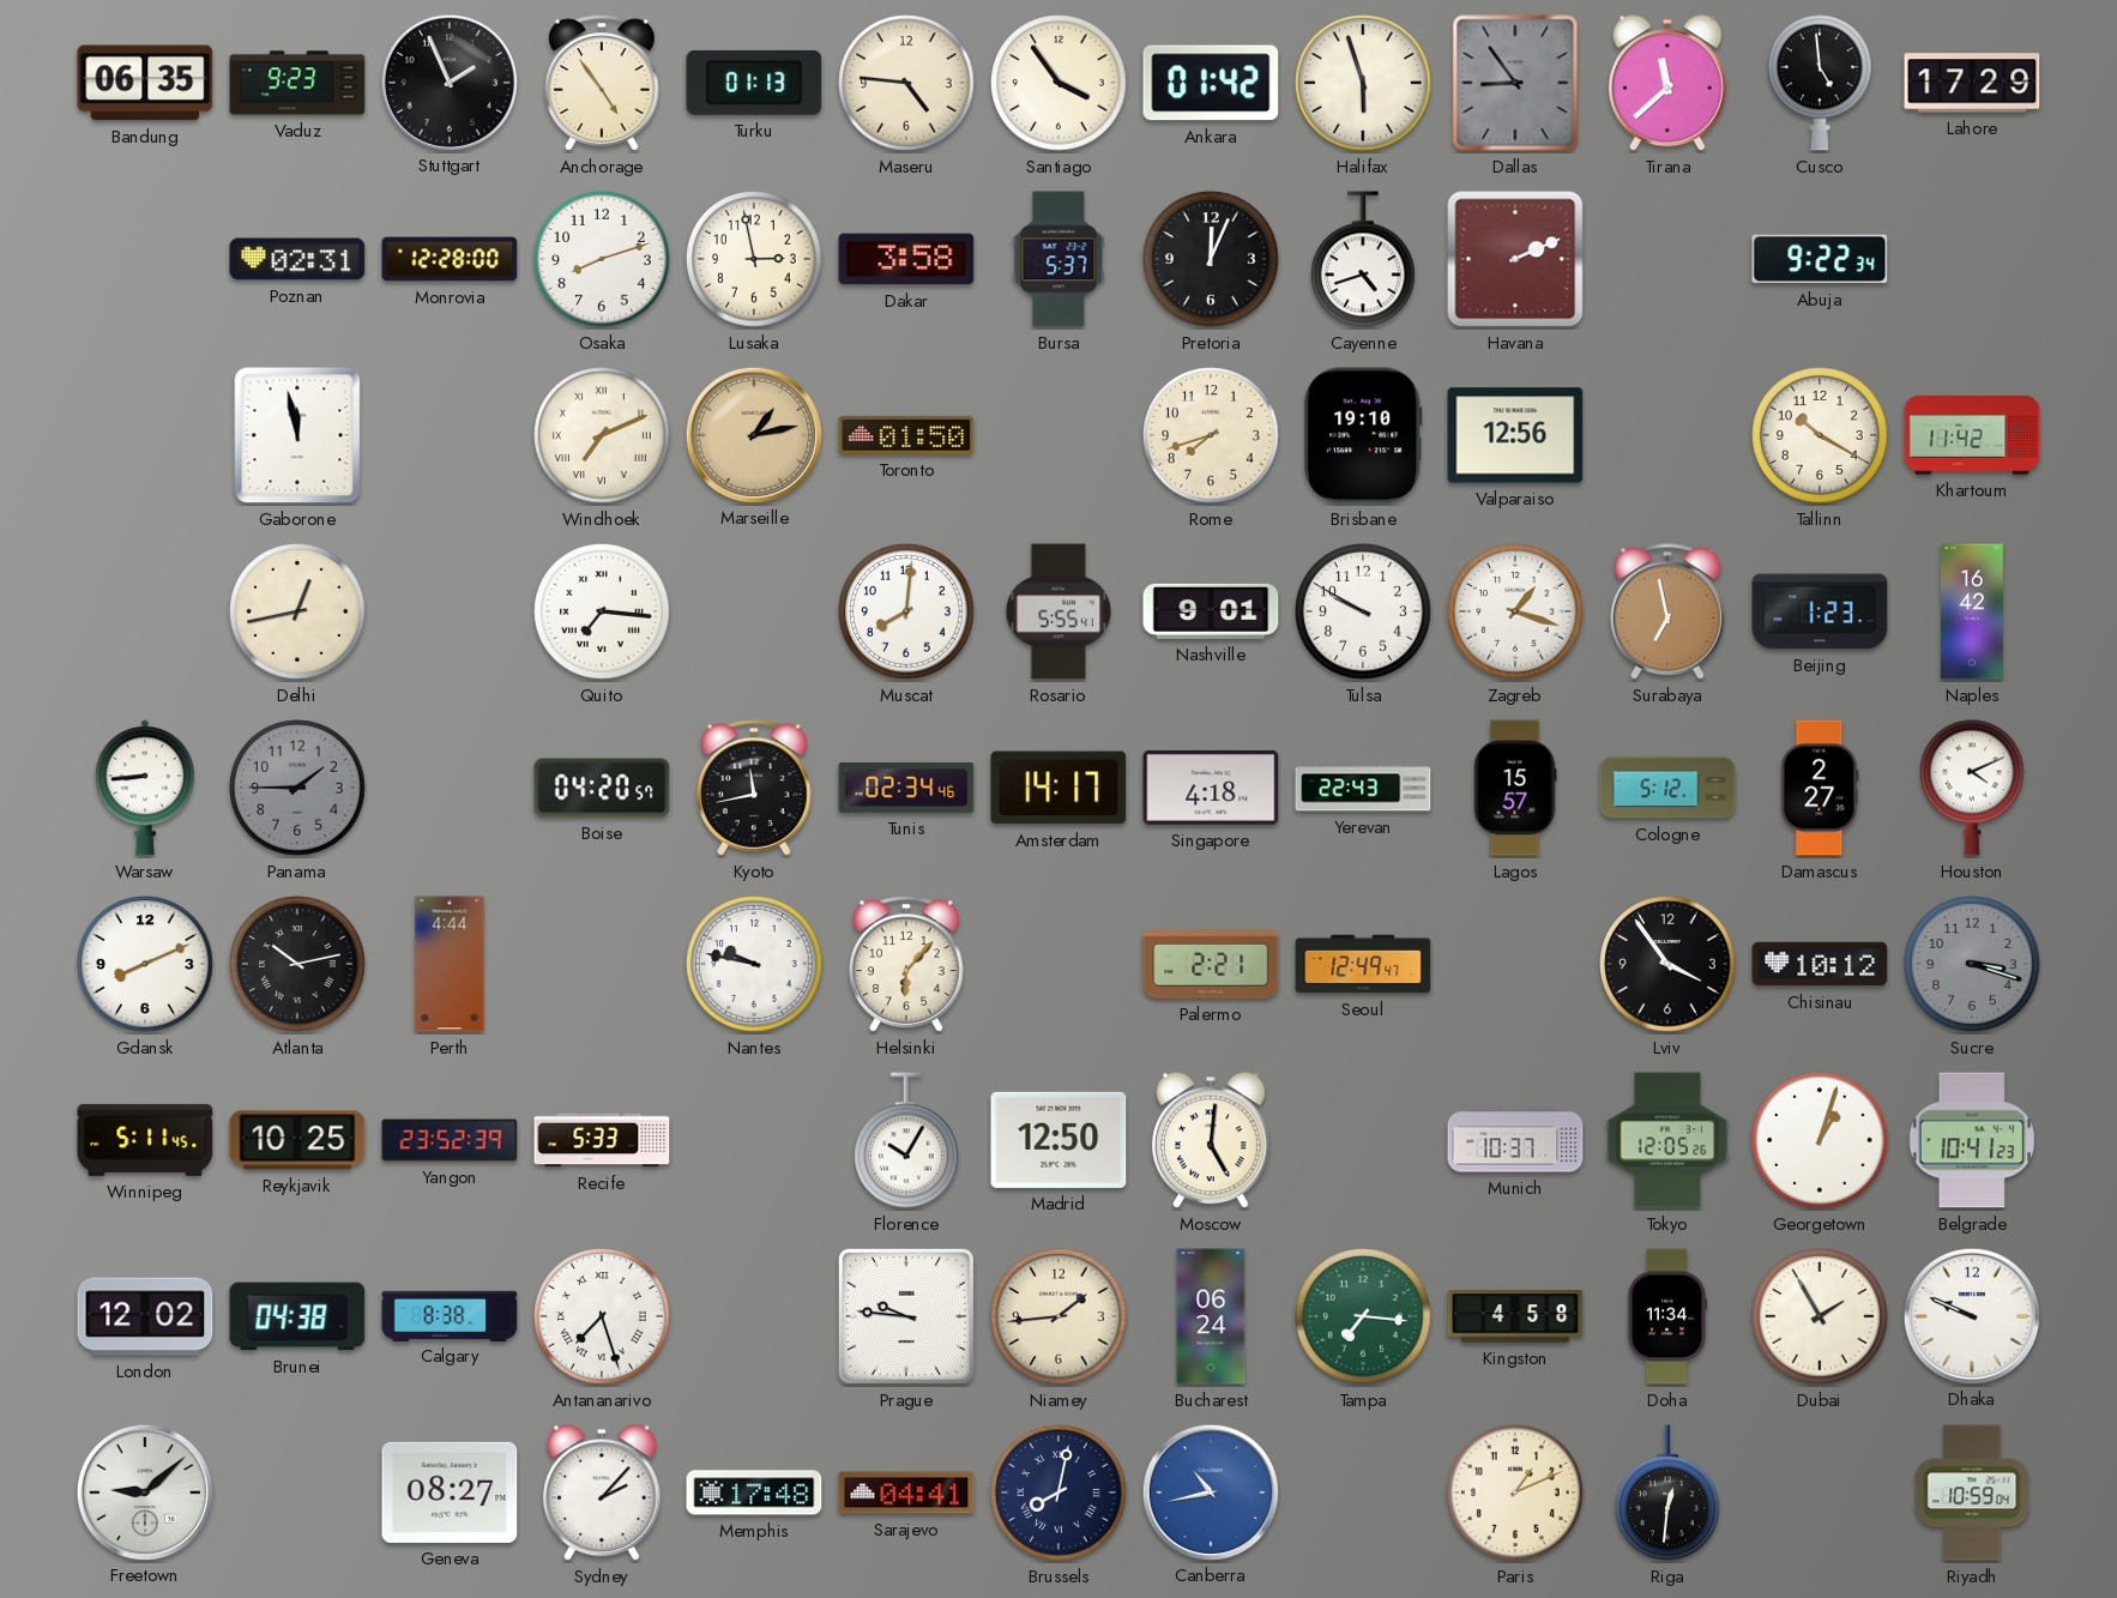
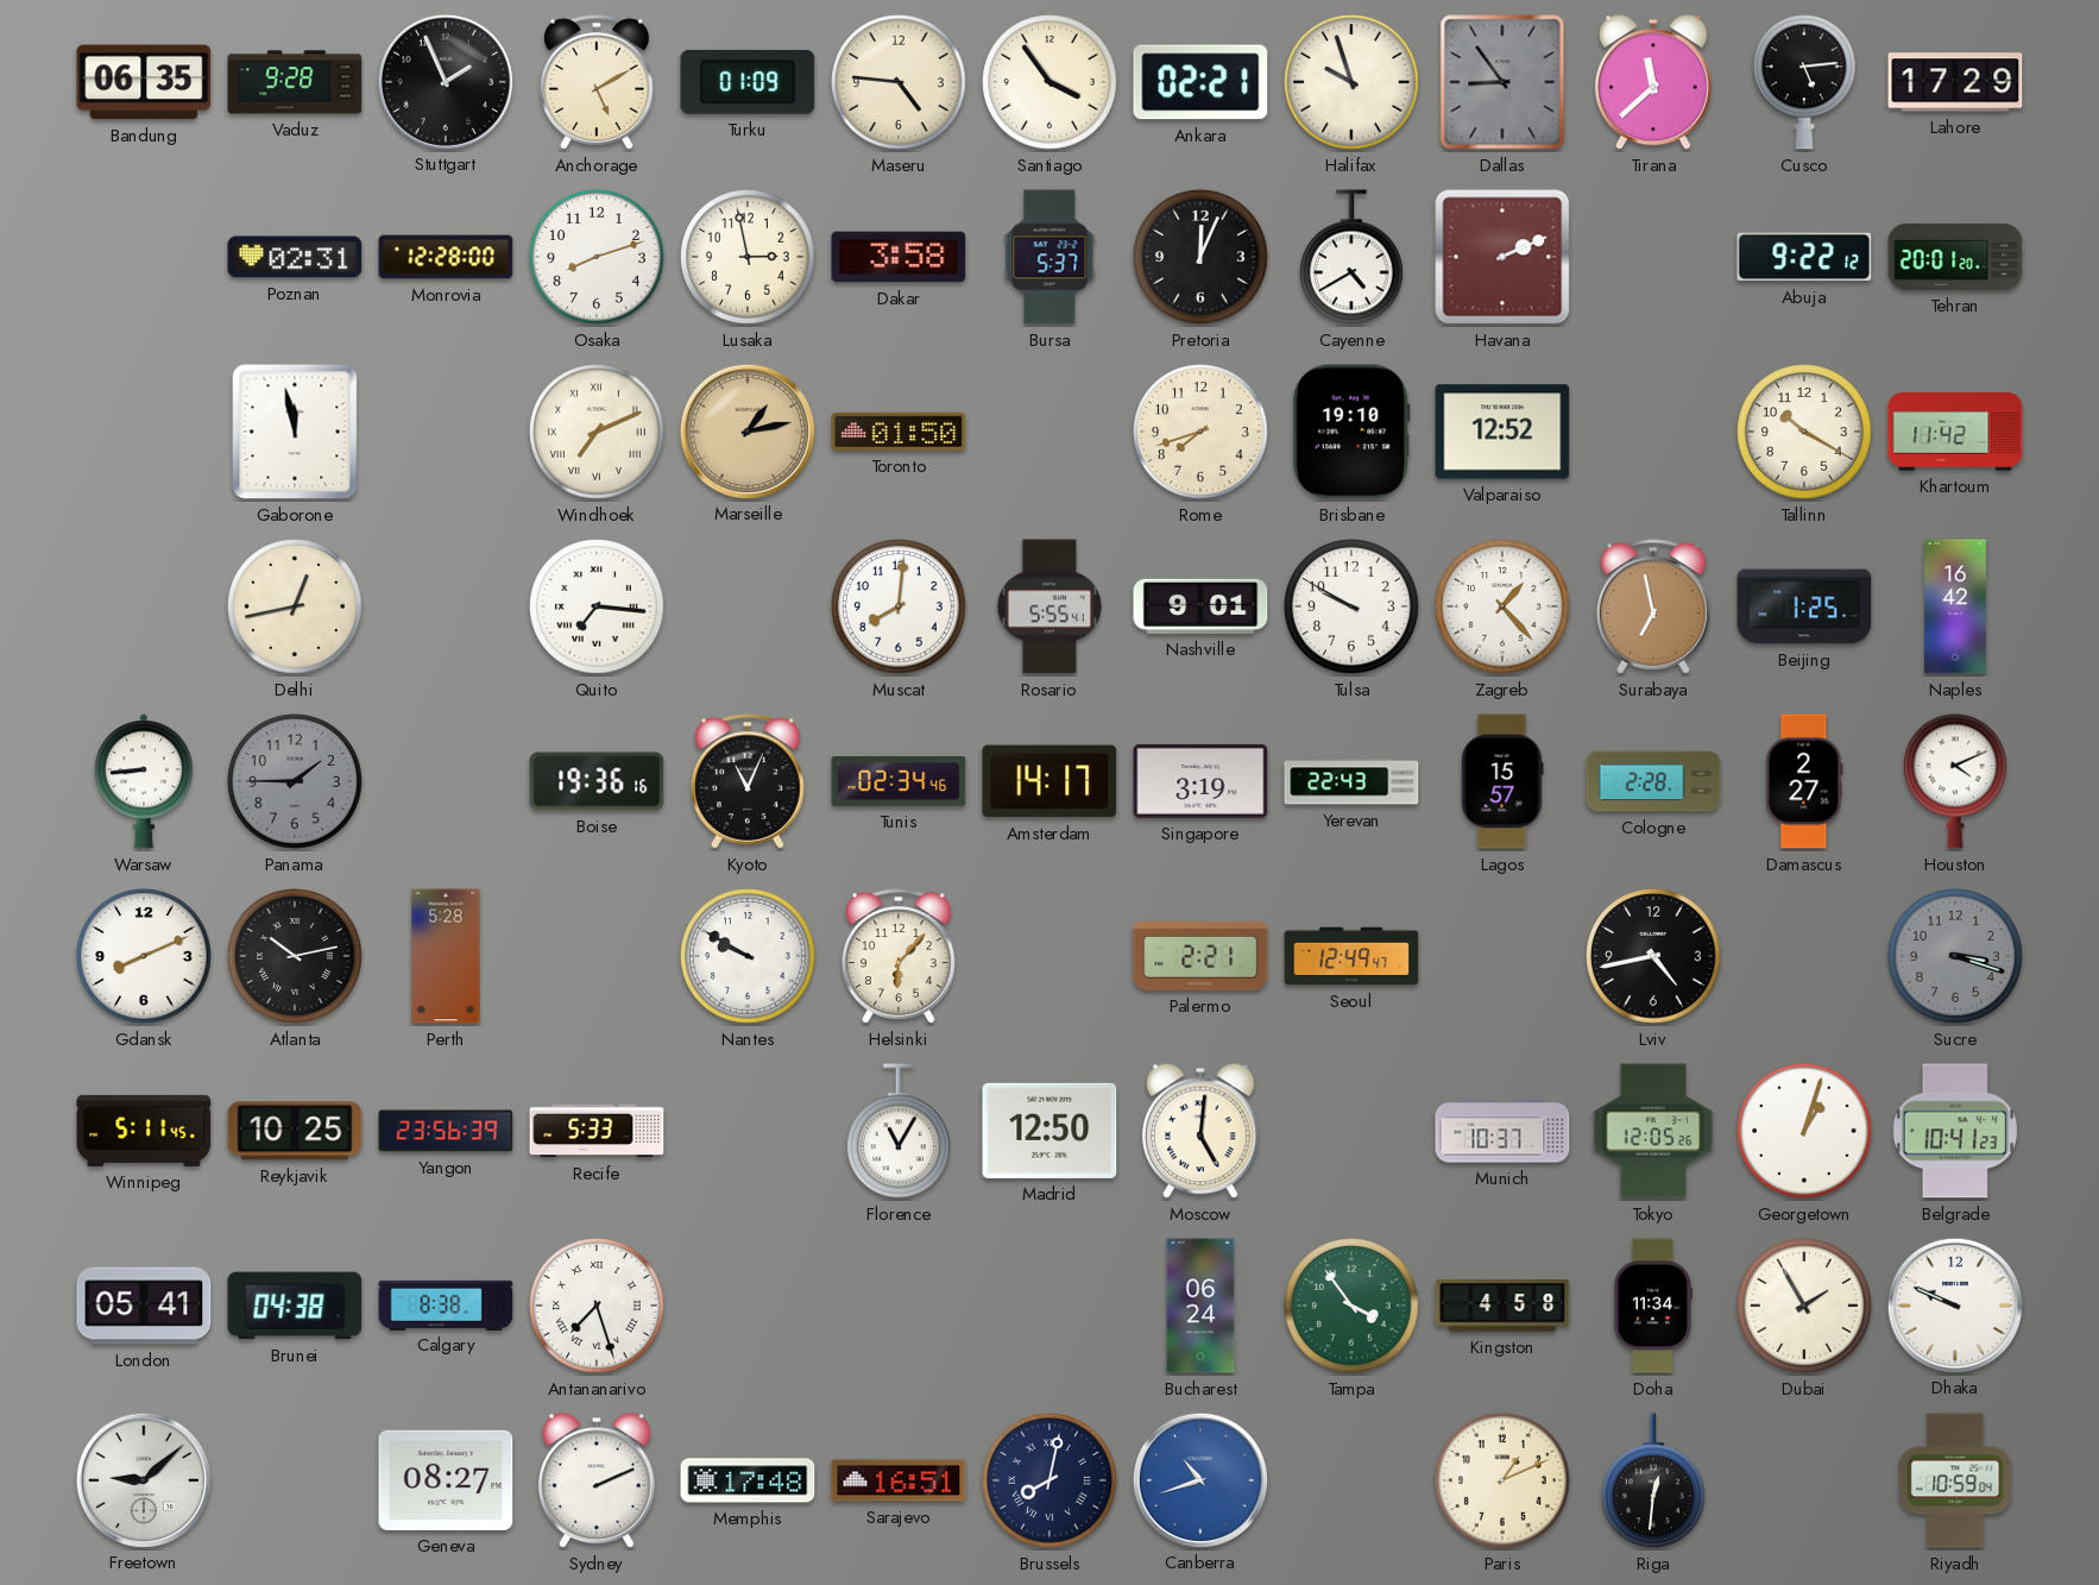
Vaduz: 9:23 -> 9:28 (295, 82)
Anchorage: 4:54 -> 5:10 (597, 82)
Turku: 01:13 -> 01:09 (748, 82)
Ankara: 01:42 -> 02:21 (1200, 82)
Halifax: 5:57 -> 9:57 (1351, 82)
Cusco: 4:59 -> 5:14 (1805, 82)
Cayenne: 4:42 -> 4:40 (1353, 257)
Abuja: 9:22:34 -> 9:22:12 (1804, 257)
Tehran: none -> 20:01 (1955, 257)
Valparaiso: 12:56 -> 12:52 (1502, 432)
Zagreb: 1:18 -> 1:23 (1502, 606)
Beijing: 1:23 -> 1:25 (1804, 606)
Boise: 04:20 -> 19:36 (597, 781)
Kyoto: 11:43 -> 11:04 (748, 781)
Singapore: 4:18 -> 3:19 (1200, 781)
Cologne: 5:12 -> 2:28 (1653, 781)
Perth: 4:44 -> 5:28 (446, 956)
Nantes: 9:47 -> 9:50 (748, 956)
Lviv: 3:54 -> 4:43 (1653, 956)
Chisinau: 10:12 -> none (1820, 964)
Yangon: 23:52 -> 23:56 (446, 1131)
Florence: 10:05 -> 11:05 (900, 1131)
London: 12:02 -> 05:41 (144, 1306)
Prague: 9:46 -> none (906, 1316)
Niamey: 1:44 -> none (1058, 1316)
Tampa: 7:16 -> 3:54 (1351, 1306)
Sydney: 2:07 -> 2:11 (598, 1480)
Sarajevo: 04:41 -> 16:51 (899, 1480)
Canberra: 10:43 -> 10:42 (1199, 1479)
